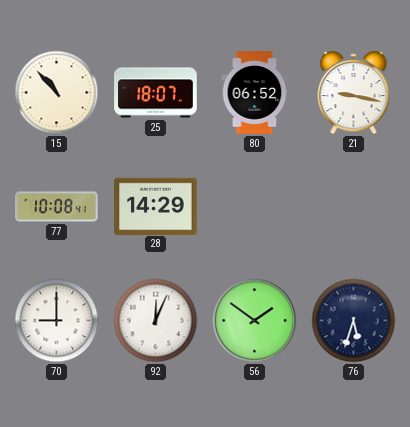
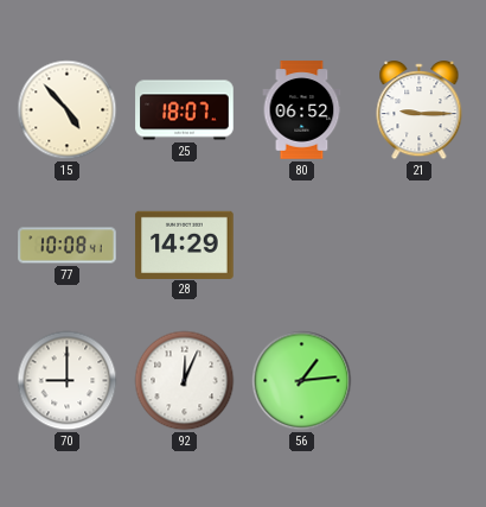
15: 10:53 -> 4:53 (68, 110)
21: 9:17 -> 9:15 (420, 112)
56: 1:51 -> 1:14 (302, 381)
76: 5:33 -> none (354, 321)
